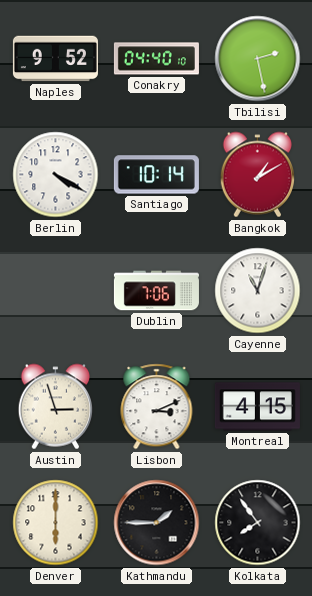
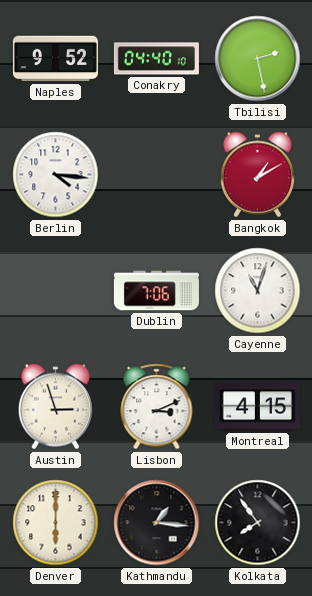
Berlin: 4:20 -> 4:16 (56, 175)
Santiago: 10:14 -> none (156, 175)
Kathmandu: 1:45 -> 1:16 (157, 523)
